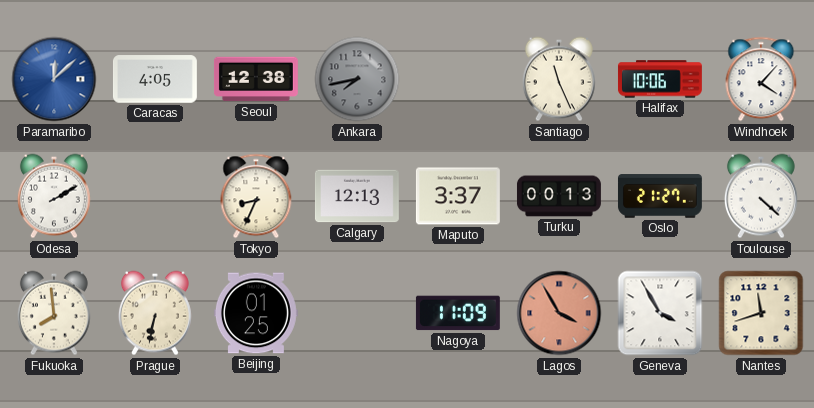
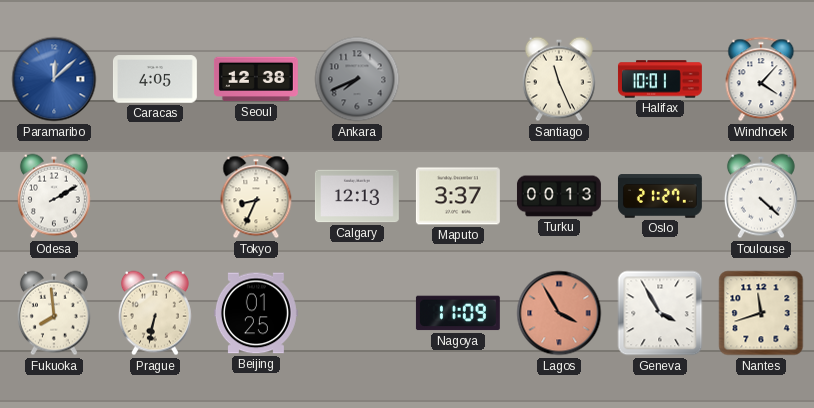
Ankara: 7:43 -> 7:41 (357, 79)
Halifax: 10:06 -> 10:01 (660, 79)
